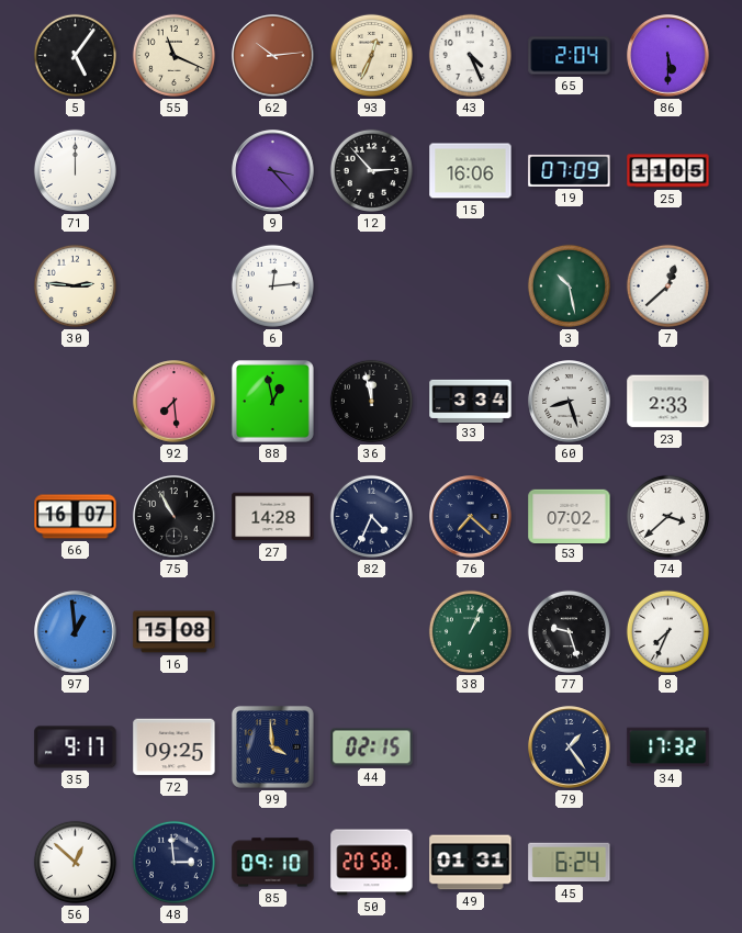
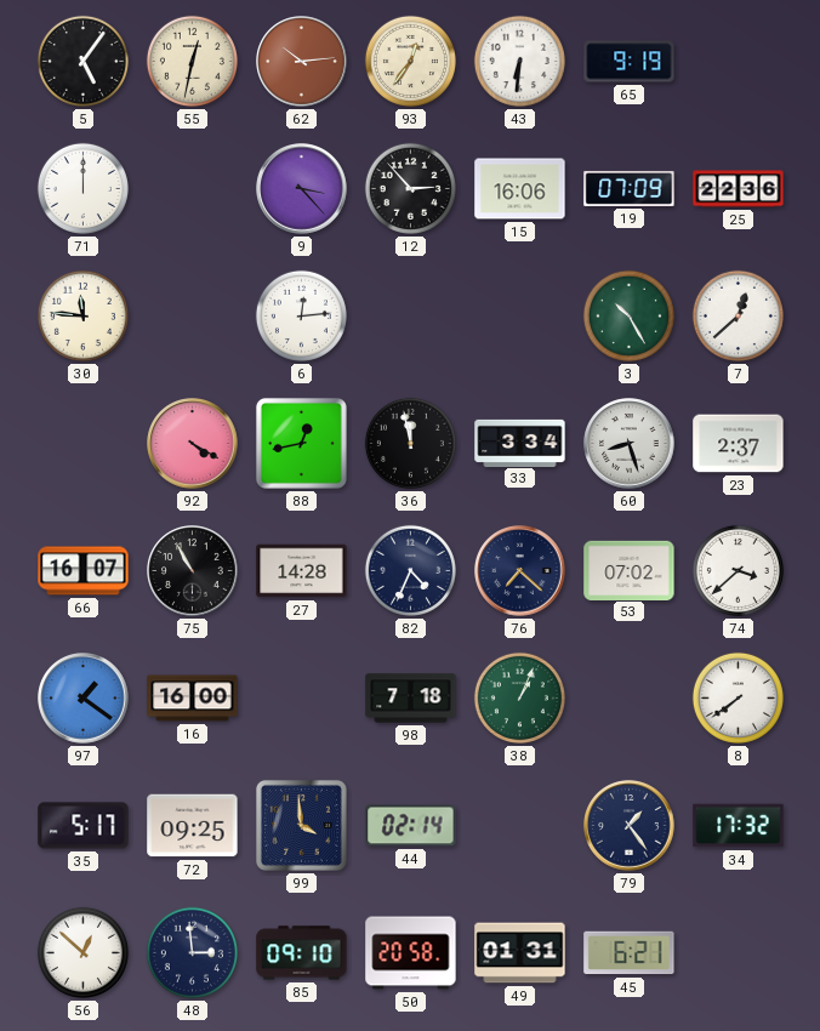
55: 11:19 -> 12:32 (192, 61)
93: 12:34 -> 12:36 (410, 61)
43: 4:26 -> 6:31 (519, 61)
65: 2:04 -> 9:19 (630, 62)
86: 5:30 -> none (668, 56)
25: 11:05 -> 22:36 (739, 189)
30: 2:46 -> 11:46 (82, 315)
3: 10:28 -> 10:25 (628, 315)
92: 7:29 -> 4:20 (193, 444)
88: 12:58 -> 12:43 (301, 443)
23: 2:33 -> 2:37 (739, 444)
97: 12:59 -> 1:21 (84, 699)
16: 15:08 -> 16:00 (193, 699)
98: none -> 7:18 (411, 699)
77: 9:27 -> none (569, 631)
8: 7:34 -> 7:39 (738, 697)
35: 9:17 -> 5:17 (84, 826)
44: 02:15 -> 02:14 (411, 826)
45: 6:24 -> 6:21 (630, 953)
